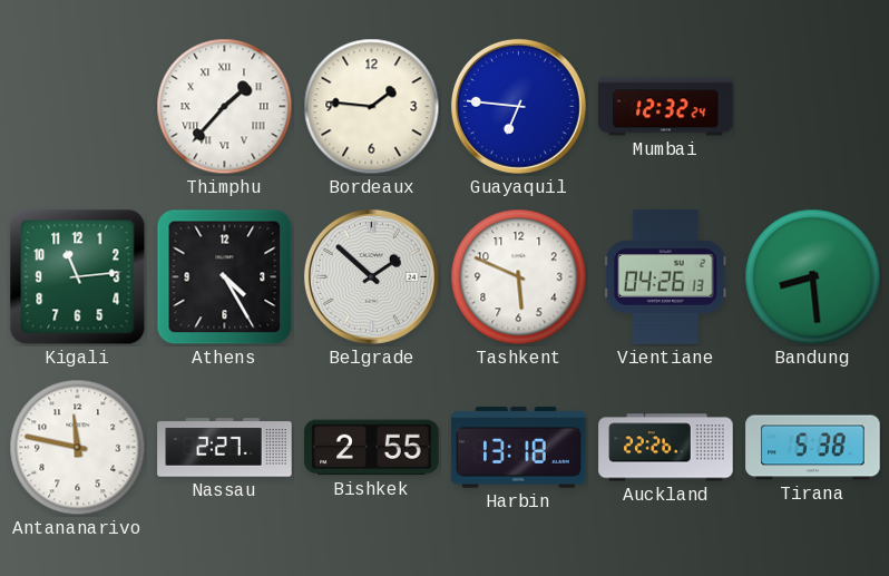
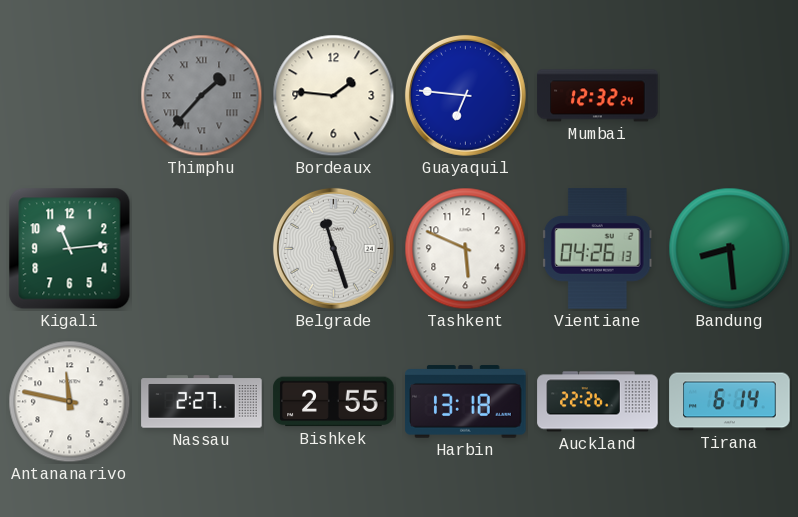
Thimphu dial: white -> grey (202, 96)
Athens: 4:25 -> none (225, 277)
Belgrade: 1:52 -> 11:27 (333, 248)
Tirana: 5:38 -> 6:14 (730, 402)
